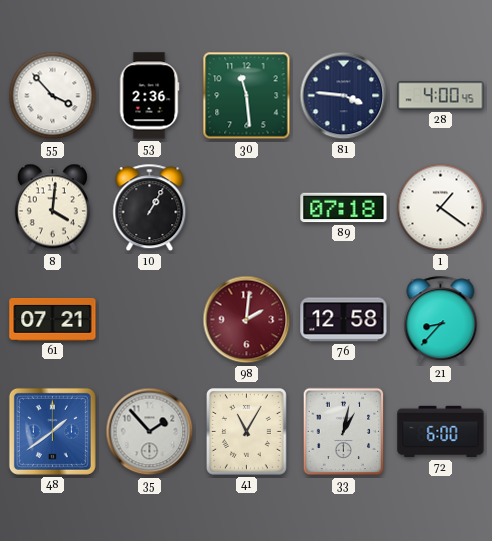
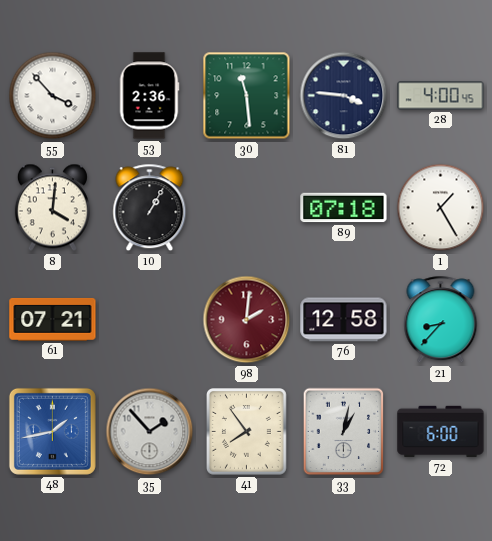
1: 1:21 -> 1:25 (441, 208)
48: 1:39 -> 1:43 (52, 431)
41: 11:05 -> 7:54 (247, 432)
